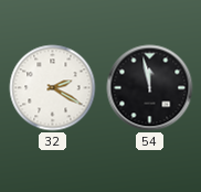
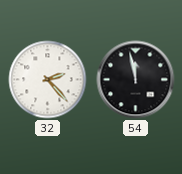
32: 2:20 -> 2:23 (48, 80)
